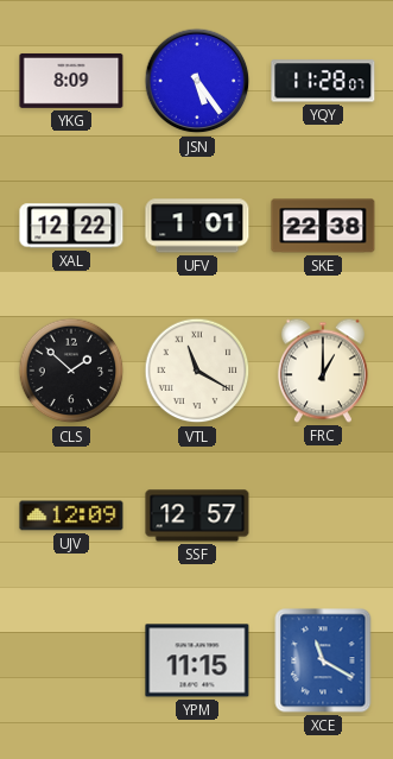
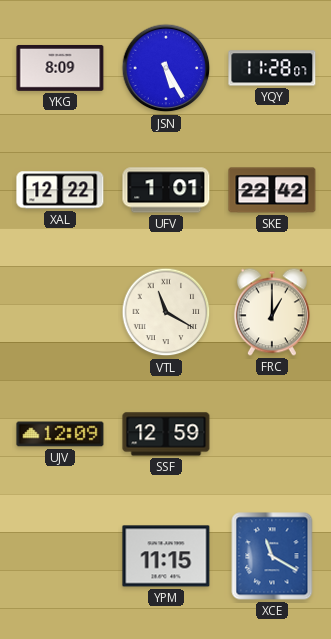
JSN: 5:24 -> 5:25 (166, 68)
SKE: 22:38 -> 22:42 (272, 190)
CLS: 1:52 -> none (71, 371)
SSF: 12:57 -> 12:59 (166, 434)
